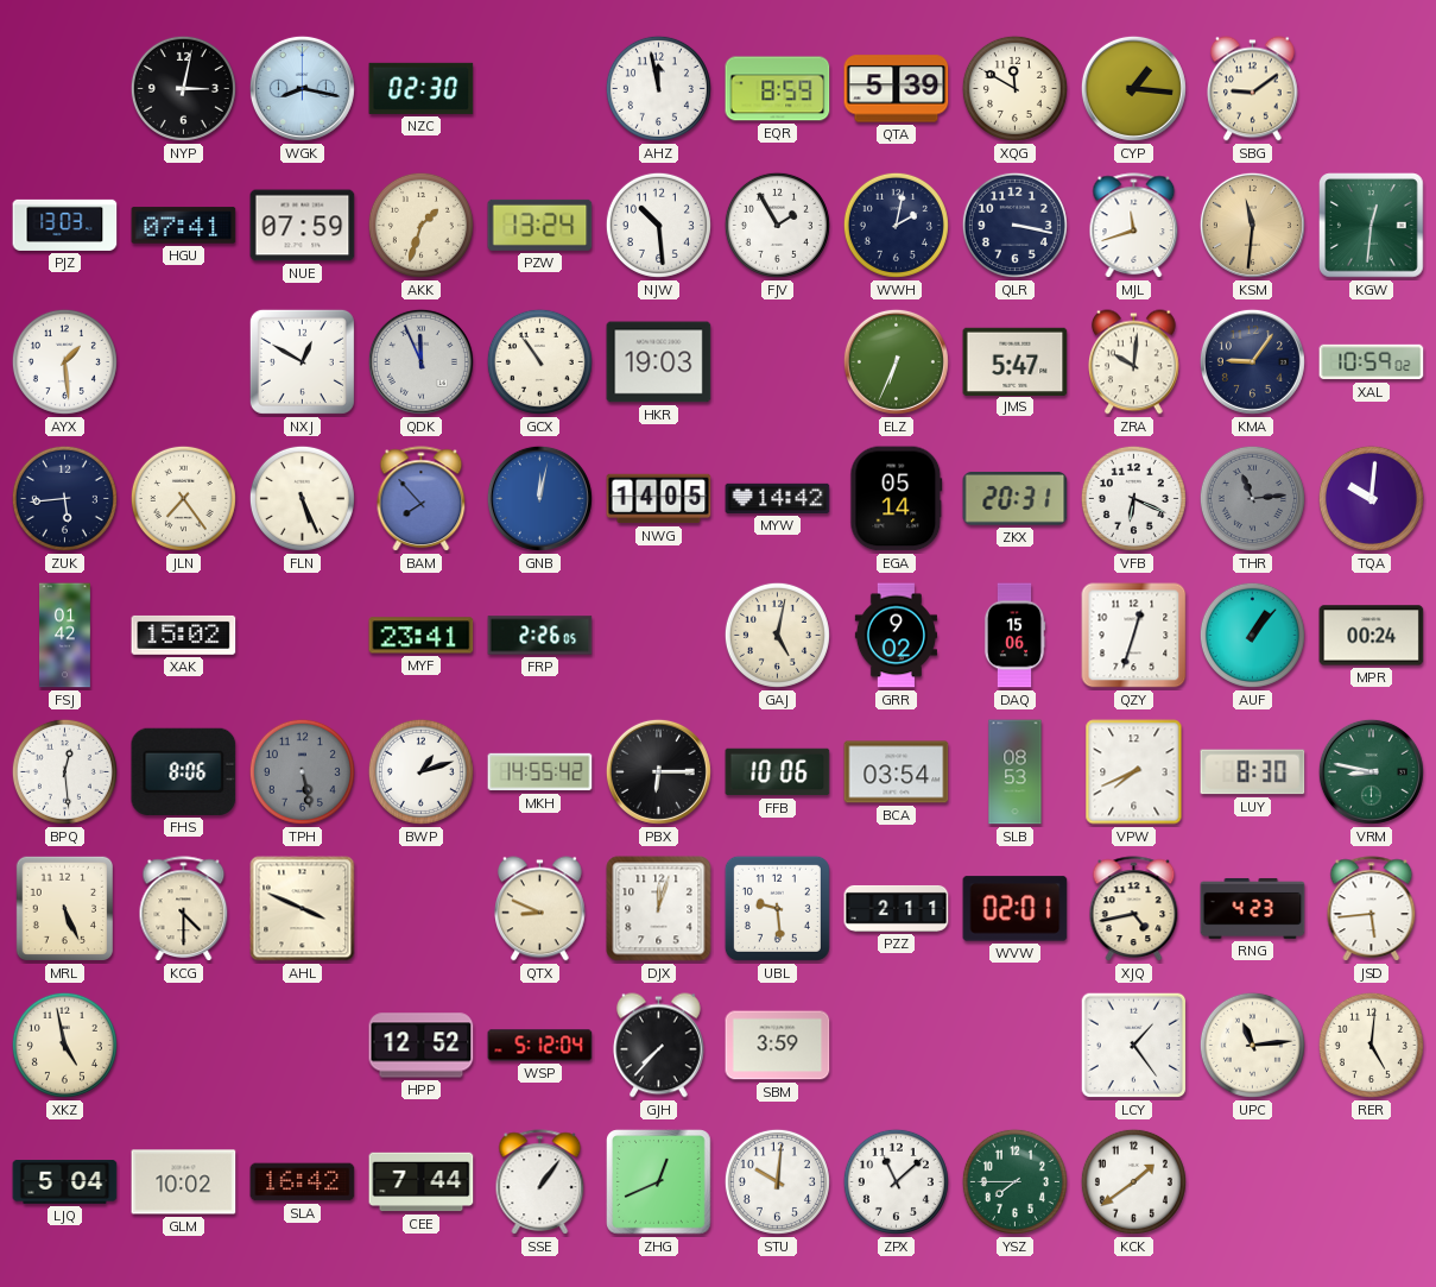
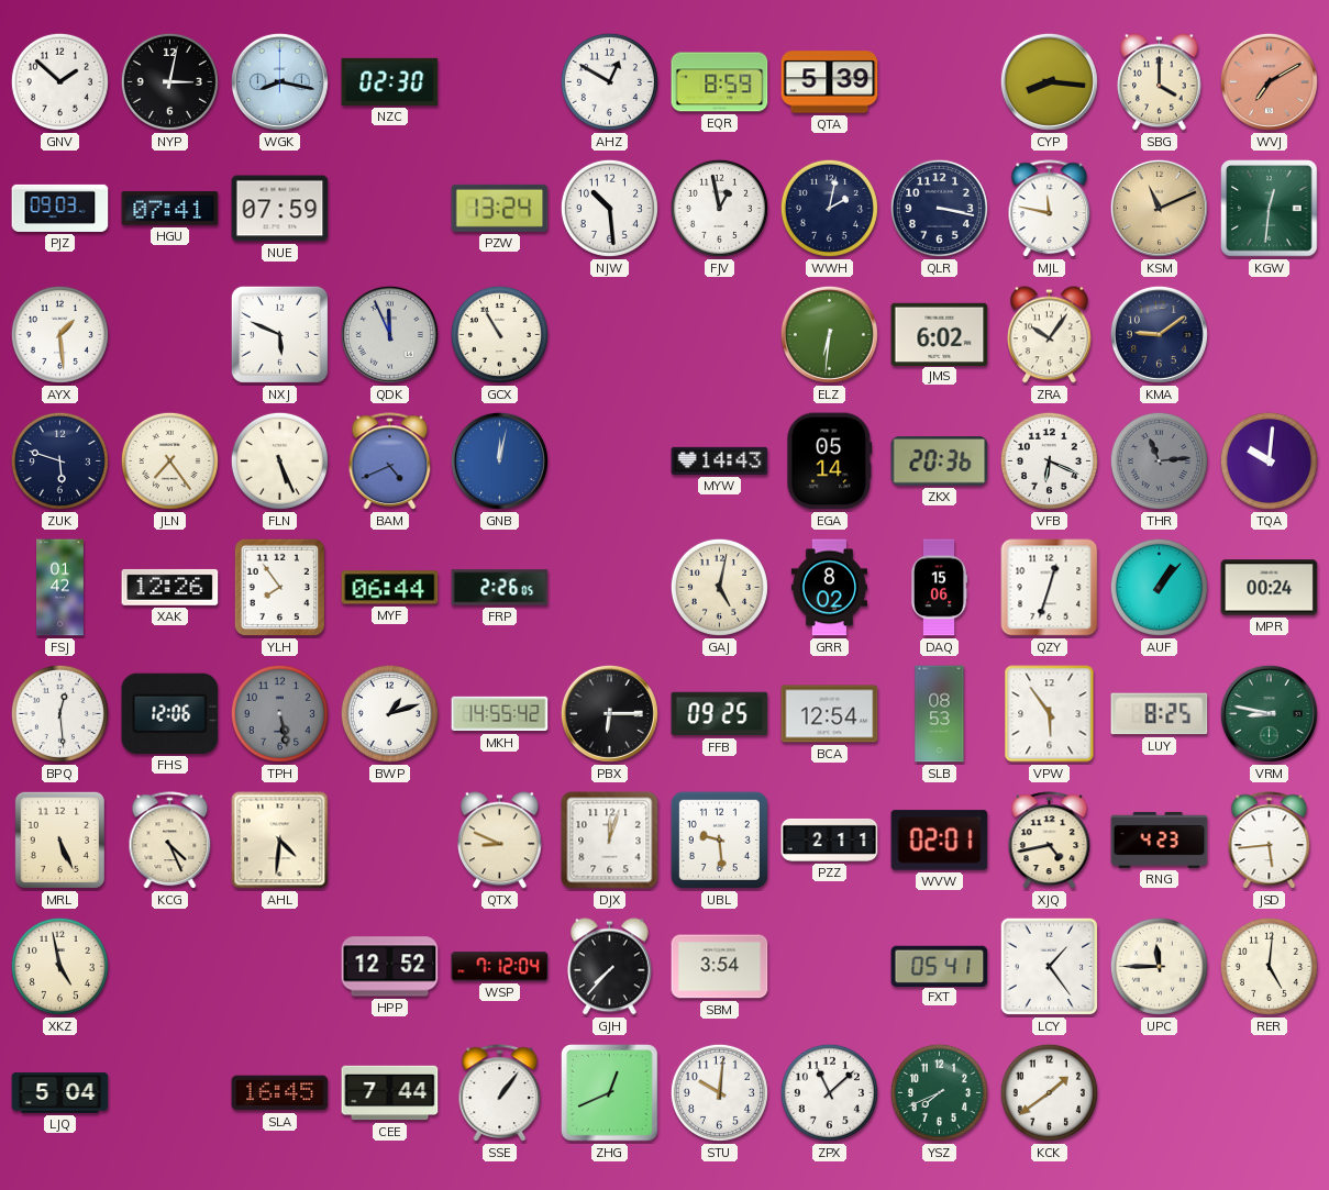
GNV: none -> 1:52 (59, 81)
AHZ: 11:58 -> 12:50 (609, 81)
XQG: 11:50 -> none (1014, 88)
CYP: 1:16 -> 8:16 (1049, 81)
SBG: 9:09 -> 4:00 (1160, 82)
WVJ: none -> 7:10 (1269, 81)
PJZ: 13:03 -> 09:03 (60, 208)
AKK: 1:33 -> none (420, 225)
FJV: 1:55 -> 12:58 (719, 208)
MJL: 11:42 -> 11:47 (1050, 209)
KSM: 11:31 -> 11:11 (1159, 208)
NXJ: 12:50 -> 5:49 (279, 334)
GCX: 10:54 -> 10:55 (499, 334)
HKR: 19:03 -> none (659, 362)
ELZ: 6:34 -> 6:31 (829, 334)
JMS: 5:47 -> 6:02 (940, 334)
ZRA: 10:01 -> 10:06 (1050, 335)
KMA: 9:06 -> 9:09 (1159, 334)
XAL: 10:59 -> none (1372, 362)
ZUK: 5:44 -> 5:48 (59, 460)
BAM: 7:53 -> 4:41 (390, 461)
NWG: 14:05 -> none (659, 499)
MYW: 14:42 -> 14:43 (720, 460)
ZKX: 20:31 -> 20:36 (940, 461)
XAK: 15:02 -> 12:26 (170, 587)
YLH: none -> 7:54 (279, 588)
MYF: 23:41 -> 06:44 (390, 588)
GRR: 9:02 -> 8:02 (829, 588)
FHS: 8:06 -> 12:06 (170, 713)
FFB: 10:06 -> 09:25 (720, 714)
BCA: 03:54 -> 12:54 (830, 714)
VPW: 7:41 -> 5:54 (1050, 714)
LUY: 8:30 -> 8:25 (1160, 714)
KCG: 4:30 -> 4:26 (170, 841)
AHL: 3:49 -> 4:31 (280, 841)
WSP: 5:12 -> 7:12 (500, 967)
SBM: 3:59 -> 3:54 (720, 967)
FXT: none -> 05:41 (940, 966)
UPC: 11:14 -> 11:45 (1159, 966)
GLM: 10:02 -> none (184, 1182)
SLA: 16:42 -> 16:45 (280, 1093)
YSZ: 7:45 -> 7:41 (939, 1092)
